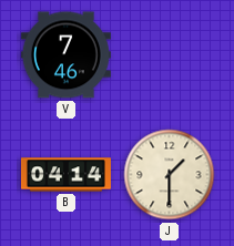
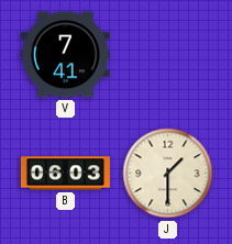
V: 7:46 -> 7:41 (65, 55)
B: 04:14 -> 06:03 (65, 174)
